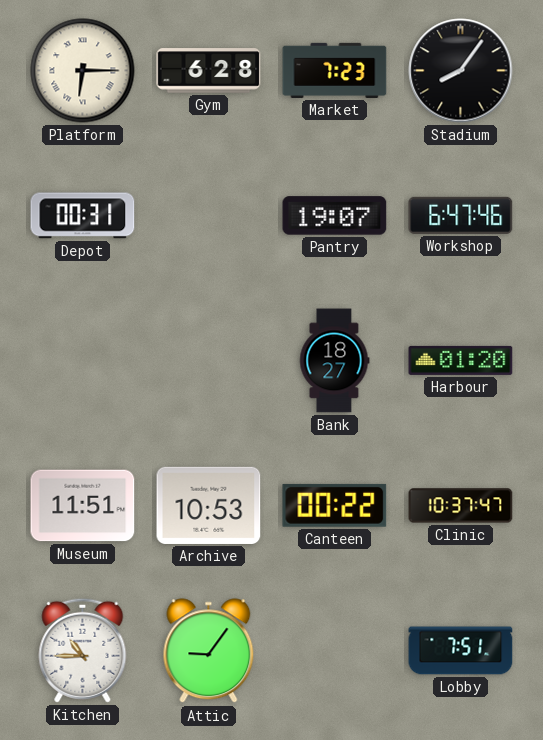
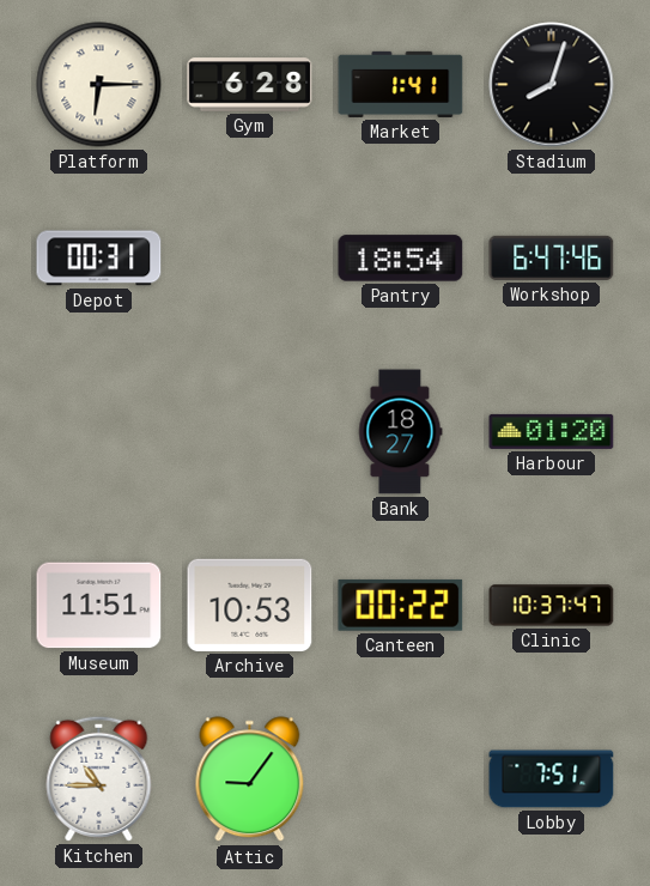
Market: 7:23 -> 1:41 (401, 84)
Stadium: 8:06 -> 8:03 (552, 85)
Pantry: 19:07 -> 18:54 (401, 259)
